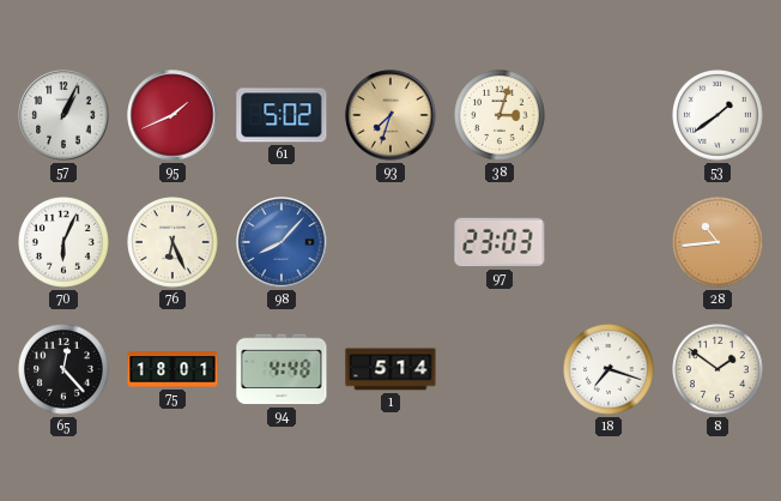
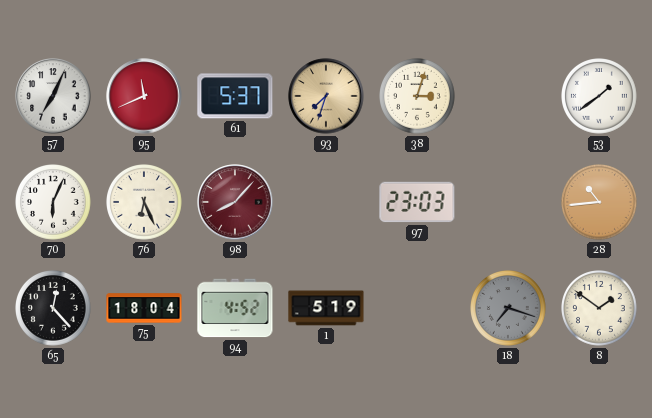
57: 1:04 -> 7:04 (53, 96)
95: 1:41 -> 11:41 (144, 96)
61: 5:02 -> 5:37 (235, 96)
98 dial: blue -> burgundy (235, 202)
75: 18:01 -> 18:04 (144, 308)
94: 4:48 -> 4:52 (235, 308)
1: 5:14 -> 5:19 (326, 308)
18 dial: white -> grey (509, 309)
